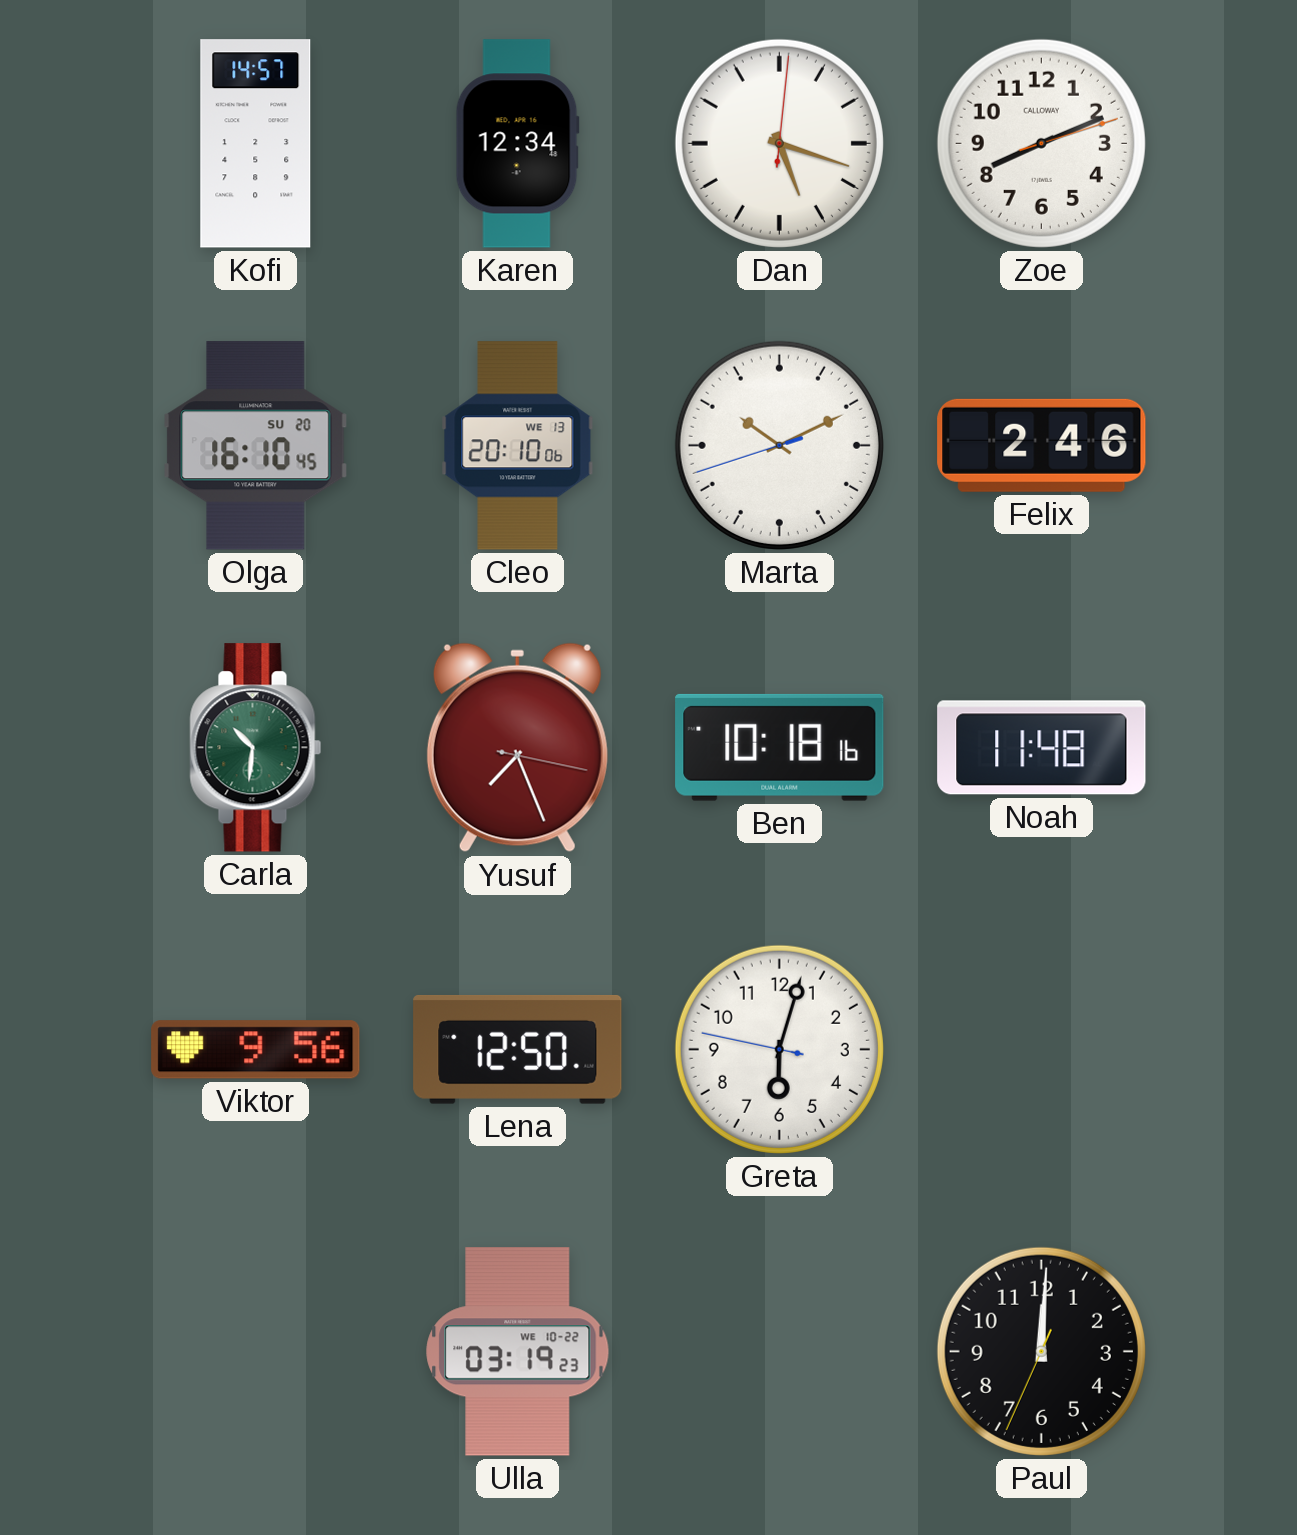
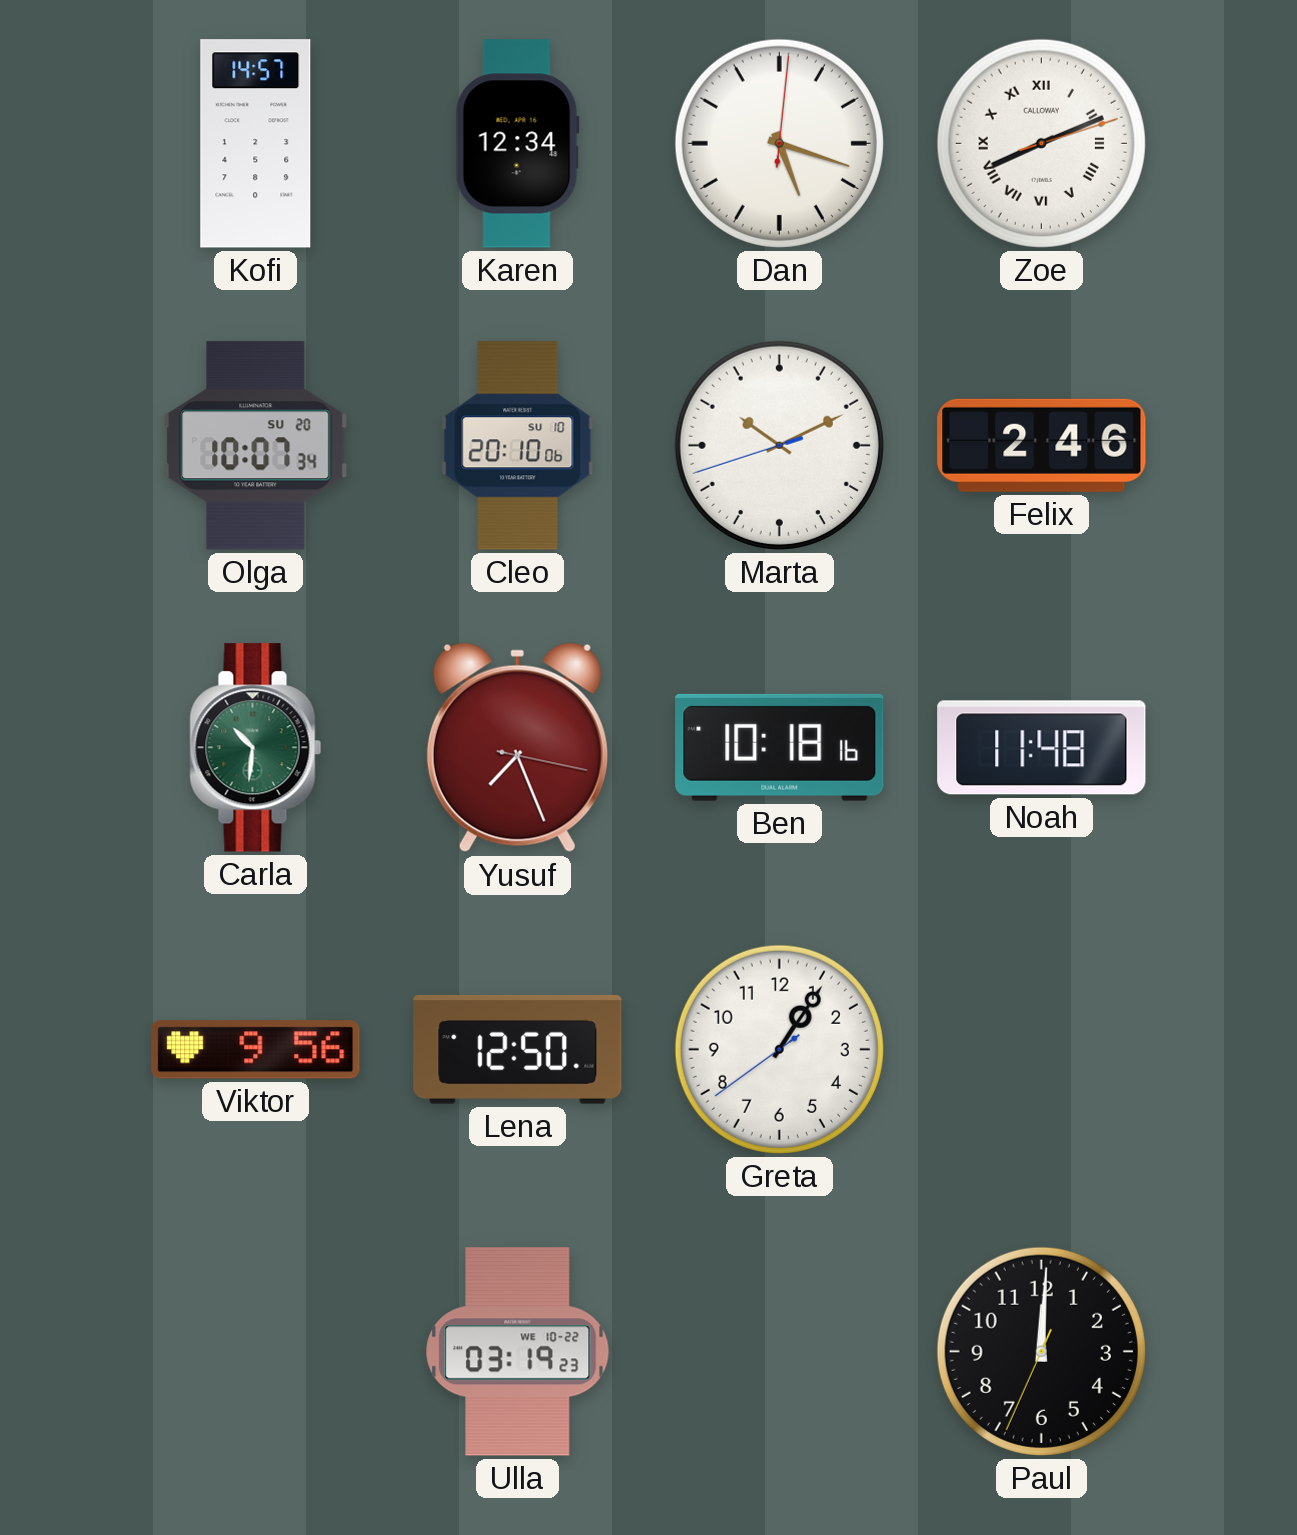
Zoe numerals: Arabic -> Roman (1041, 143)
Olga: 16:10 -> 10:07 (256, 446)
Cleo date: WE 13 -> SU 10 (518, 446)
Greta: 6:02 -> 1:05 (779, 1049)
